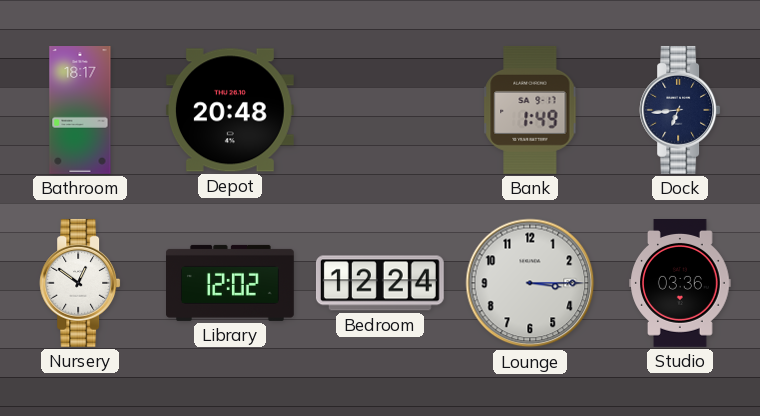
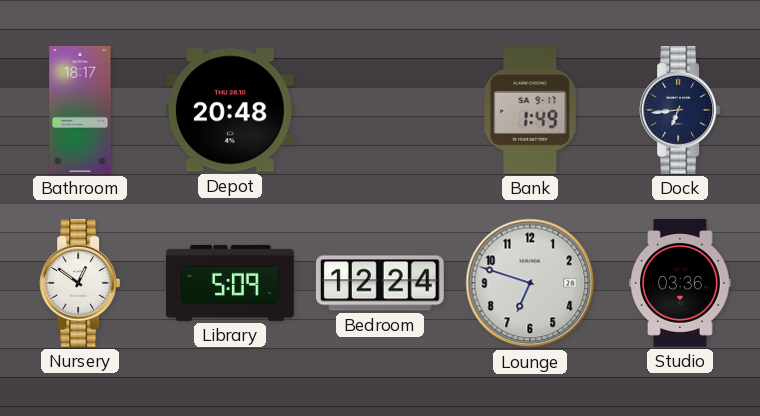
Library: 12:02 -> 5:09 (231, 283)
Lounge: 3:15 -> 6:48 (530, 283)
